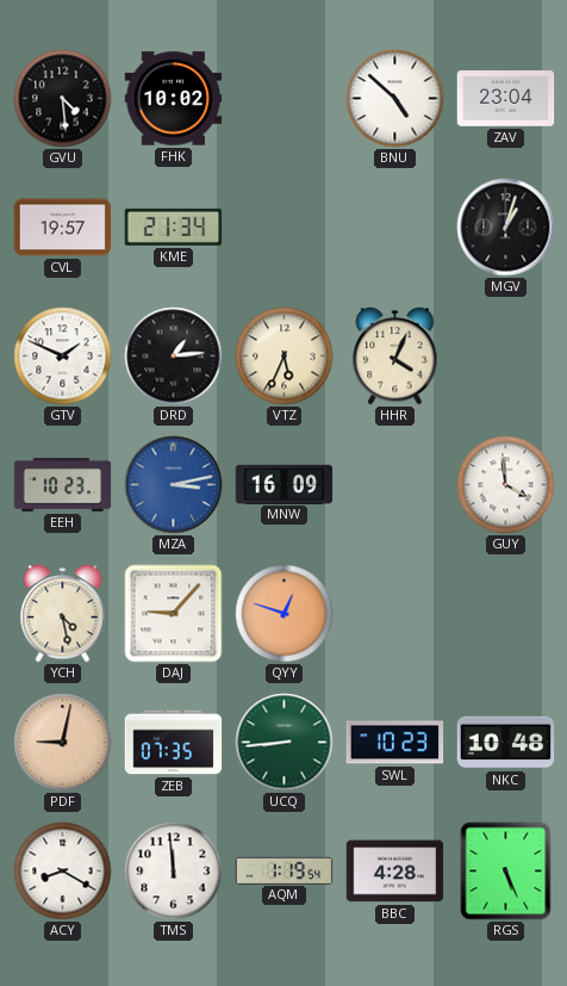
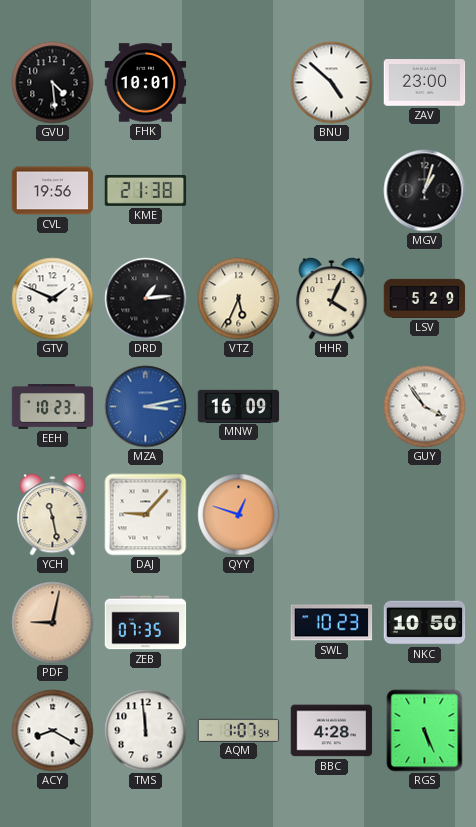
FHK: 10:02 -> 10:01 (146, 83)
ZAV: 23:04 -> 23:00 (425, 83)
CVL: 19:57 -> 19:56 (53, 191)
KME: 21:34 -> 21:38 (146, 190)
LSV: none -> 5:29 (425, 298)
GUY: 3:59 -> 3:54 (425, 407)
YCH: 4:28 -> 11:28 (53, 515)
UCQ: 8:44 -> none (285, 743)
NKC: 10:48 -> 10:50 (425, 623)
AQM: 1:19 -> 1:07 (239, 730)
